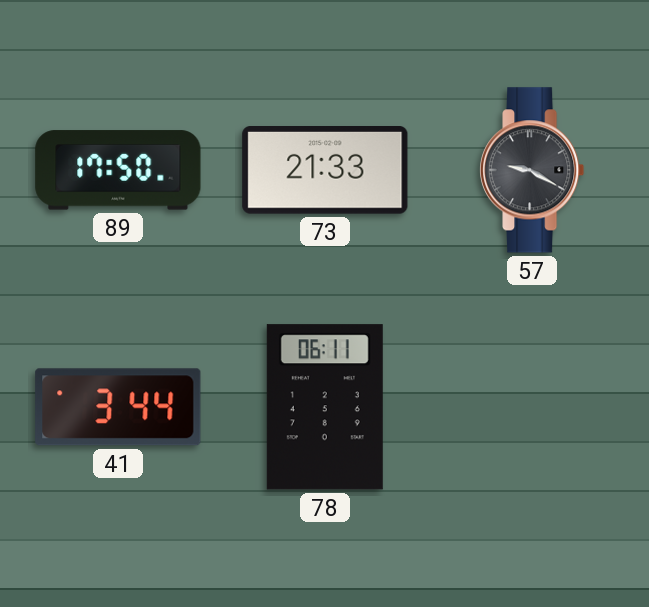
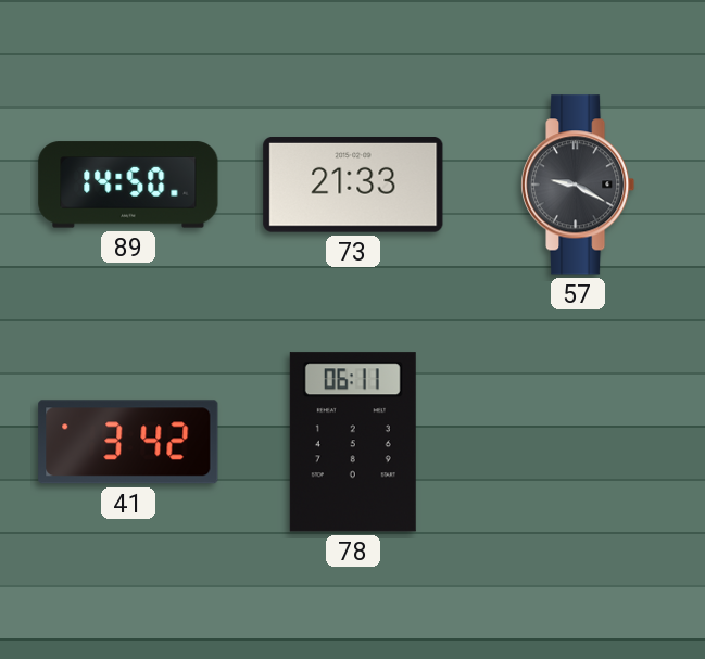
89: 17:50 -> 14:50 (128, 185)
41: 3:44 -> 3:42 (128, 442)
